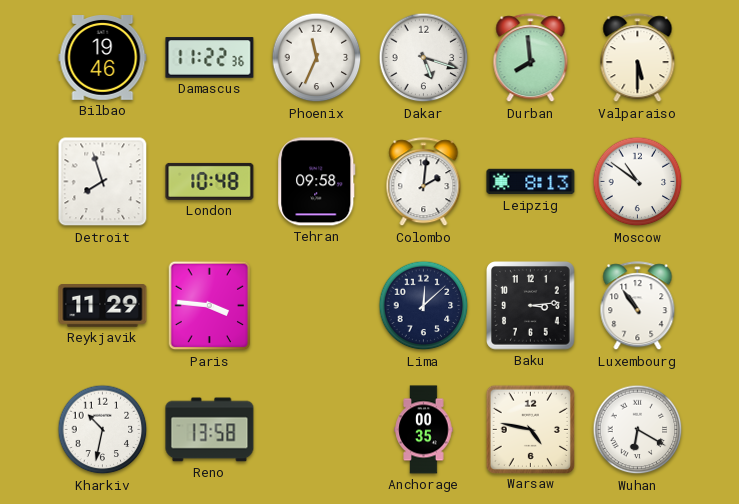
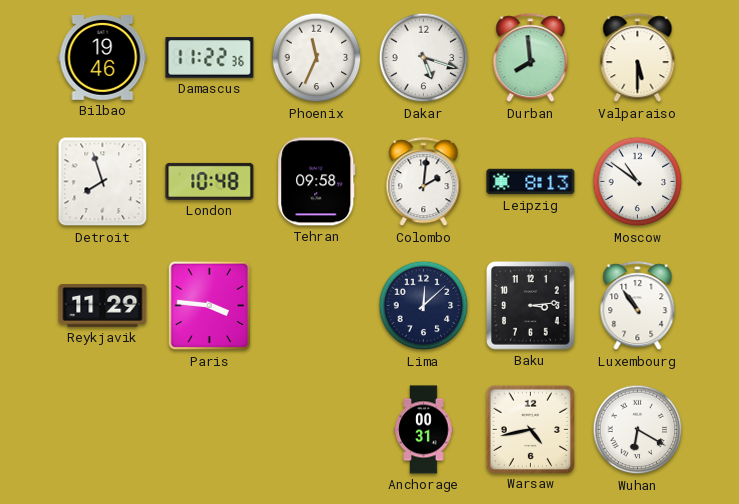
Kharkiv: 10:32 -> none (103, 430)
Reno: 13:58 -> none (210, 430)
Anchorage: 00:35 -> 00:31 (424, 430)
Warsaw: 4:47 -> 4:43 (530, 429)
